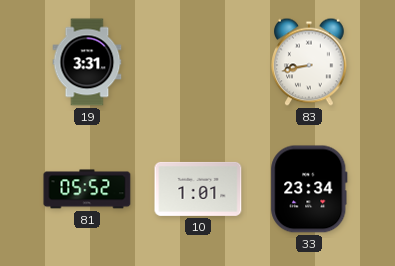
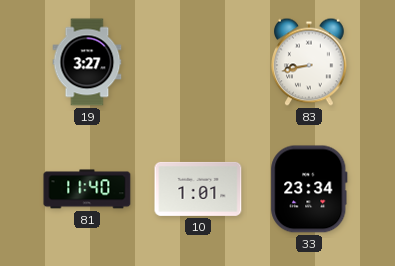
19: 3:31 -> 3:27 (87, 62)
81: 05:52 -> 11:40 (87, 189)
